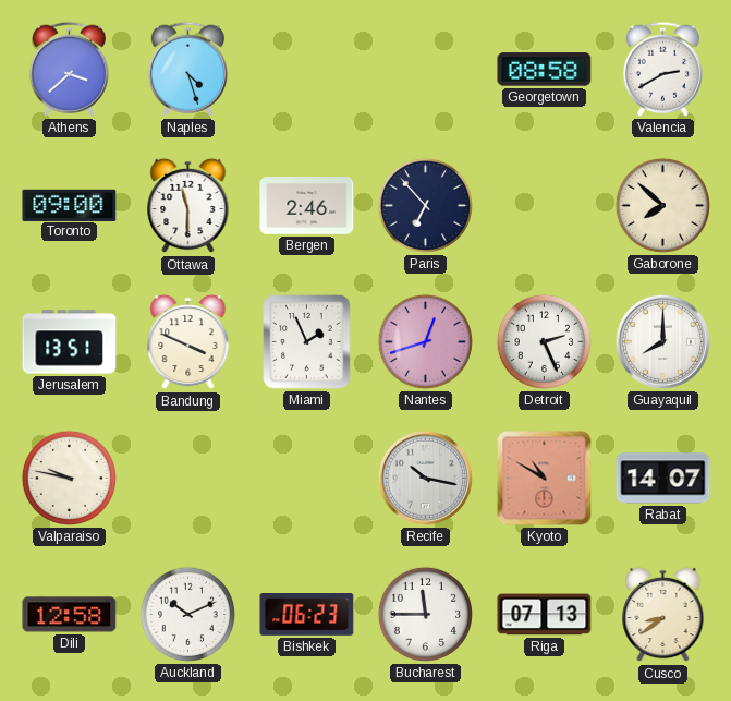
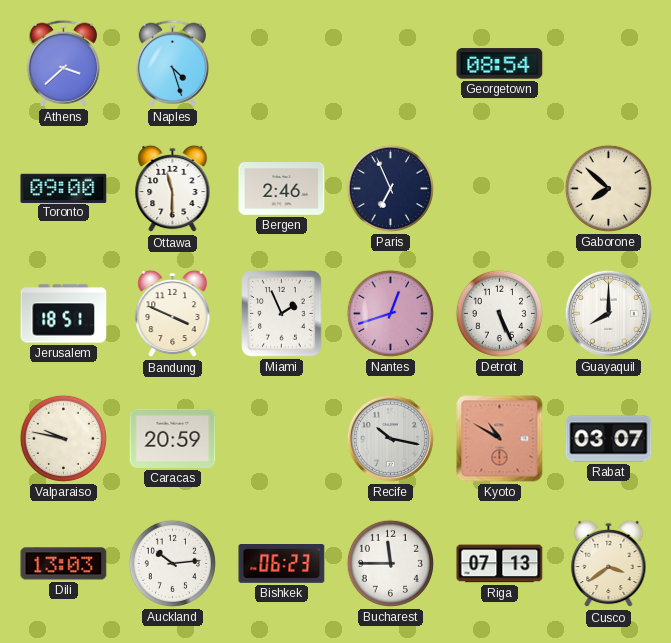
Georgetown: 08:58 -> 08:54 (500, 64)
Valencia: 2:40 -> none (662, 69)
Paris: 6:53 -> 6:56 (390, 188)
Jerusalem: 13:51 -> 18:51 (64, 314)
Detroit: 2:26 -> 5:26 (499, 313)
Caracas: none -> 20:59 (173, 438)
Rabat: 14:07 -> 03:07 (609, 439)
Dili: 12:58 -> 13:03 (64, 564)
Auckland: 10:11 -> 10:14 (172, 563)
Cusco: 8:39 -> 3:39 (609, 564)
